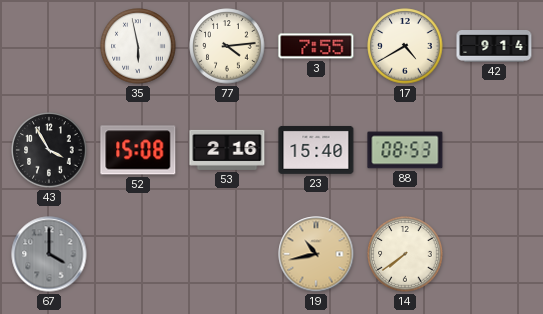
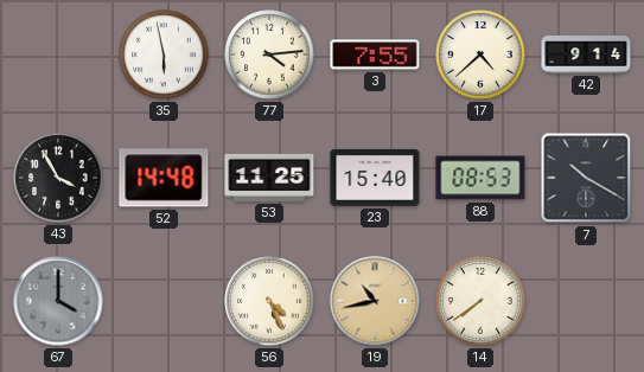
17: 4:40 -> 4:38 (480, 54)
52: 15:08 -> 14:48 (164, 178)
53: 2:16 -> 11:25 (269, 178)
7: none -> 10:20 (586, 178)
56: none -> 4:26 (269, 301)
